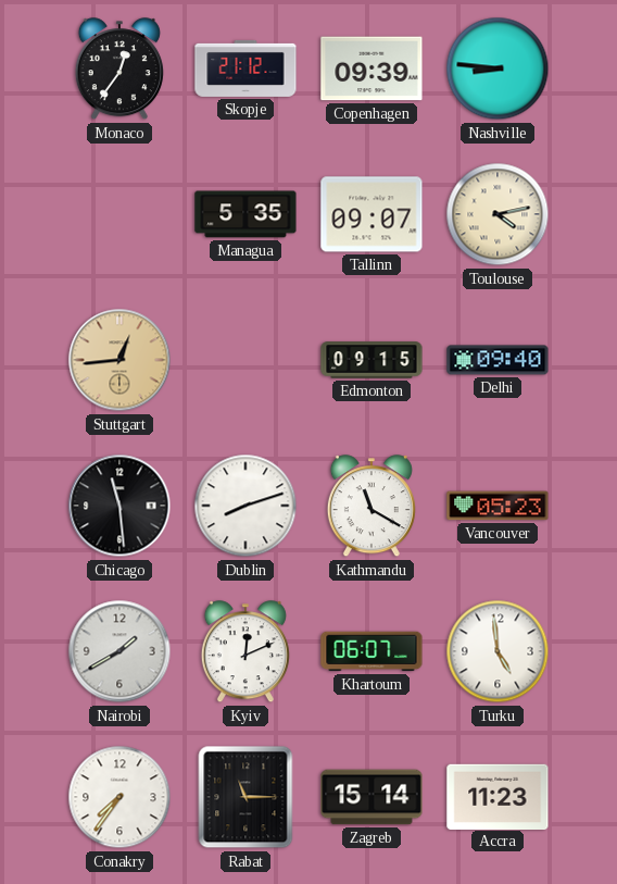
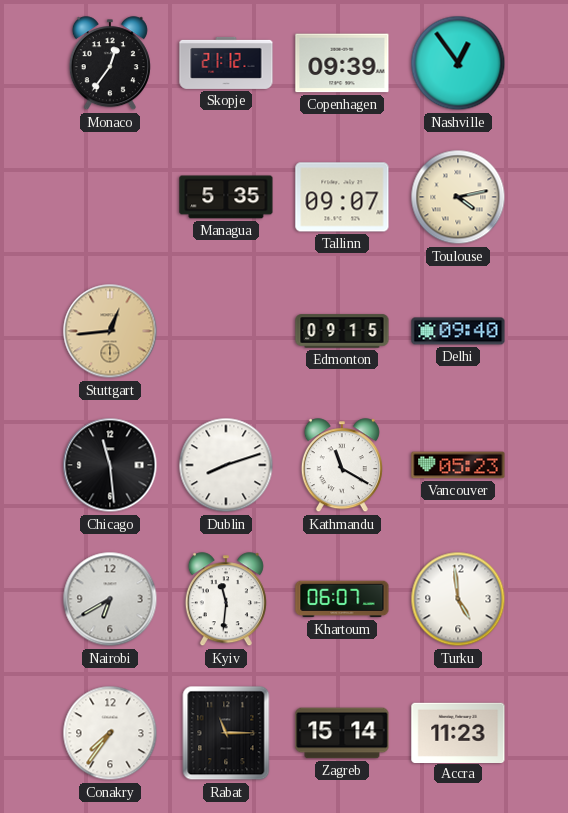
Nashville: 8:46 -> 12:54 (458, 63)
Nairobi: 1:40 -> 6:40 (110, 599)
Kyiv: 12:11 -> 11:31 (226, 600)
